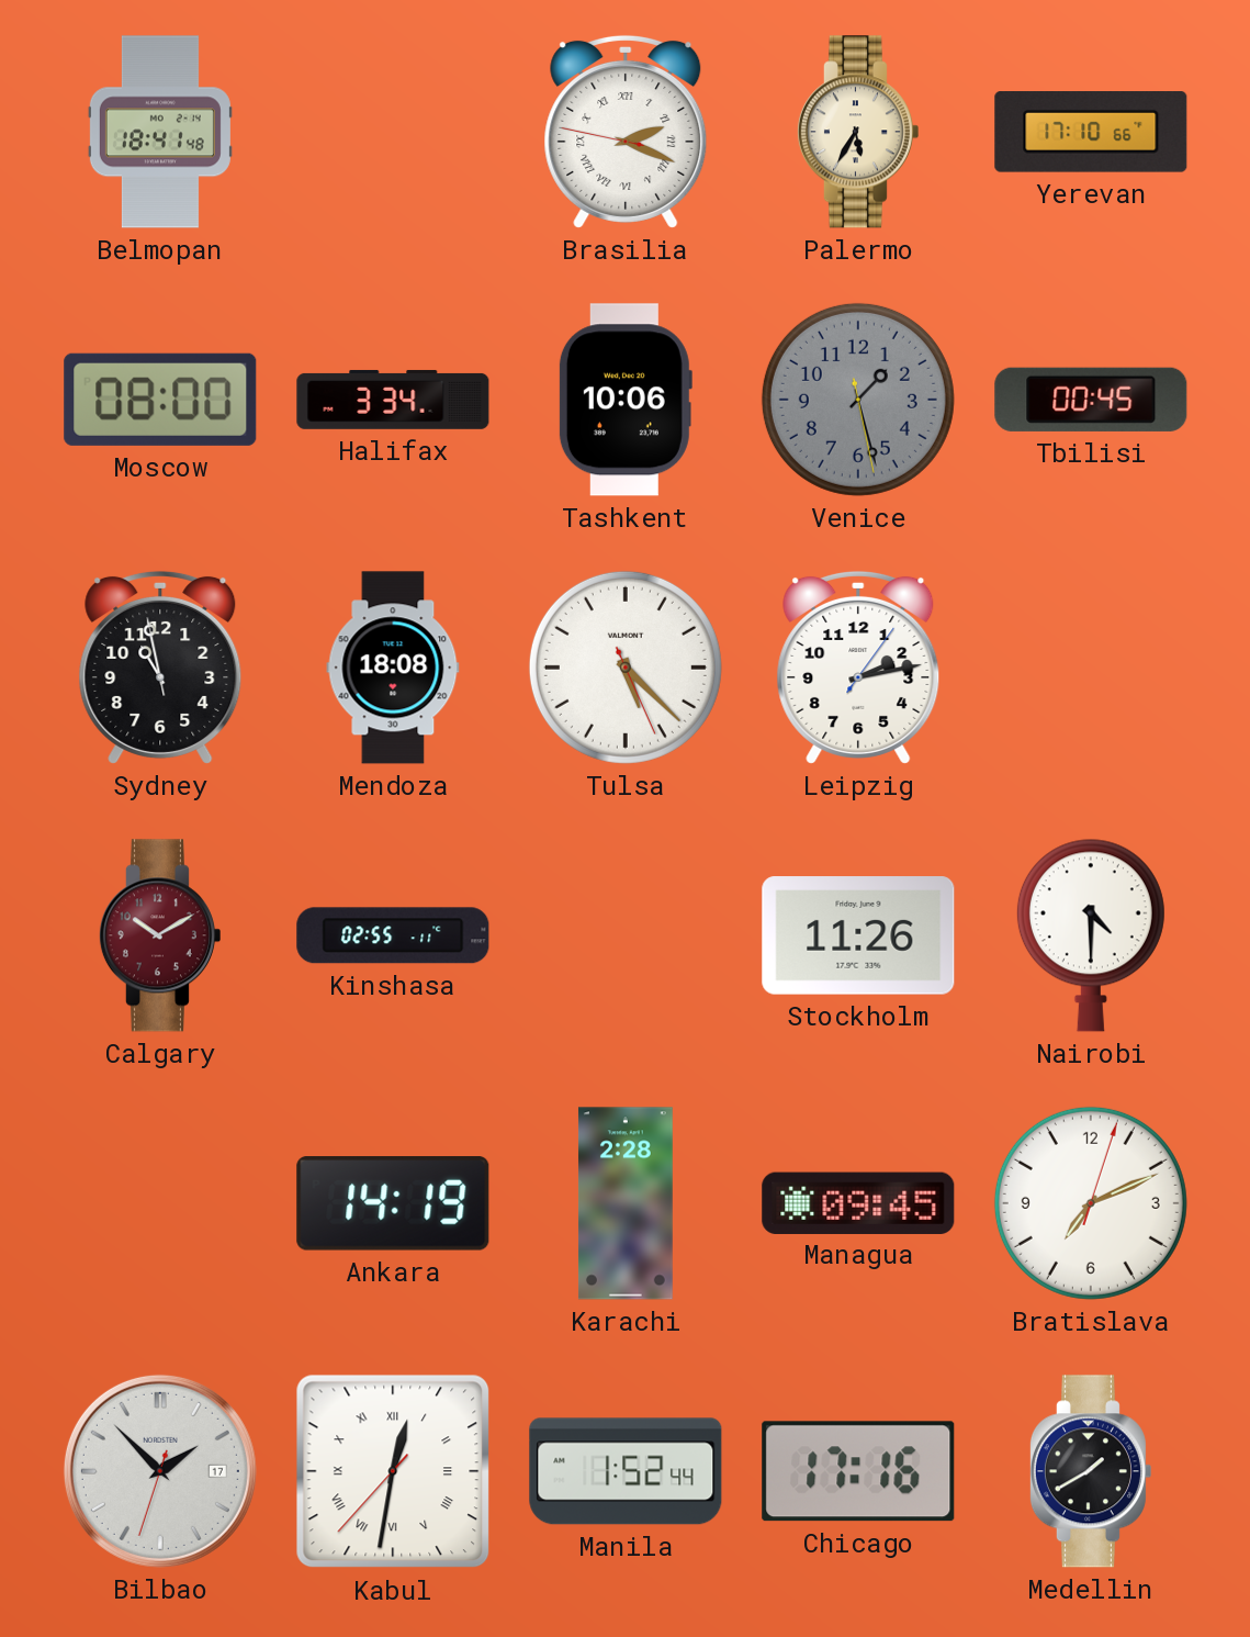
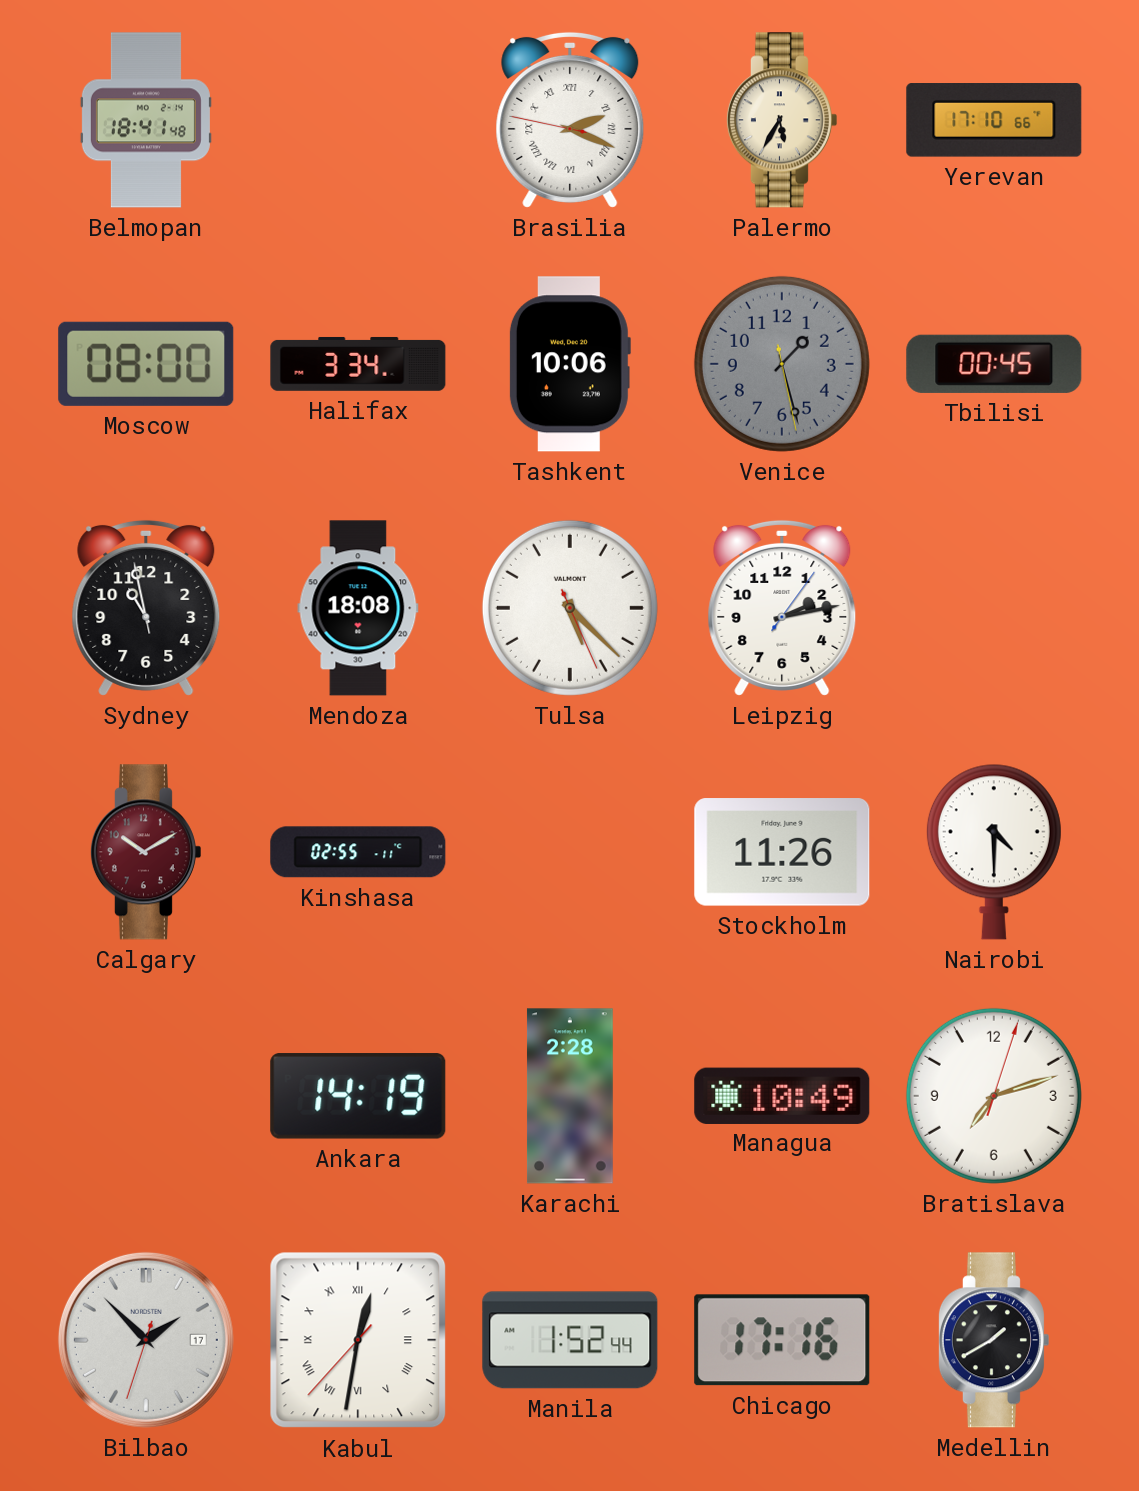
Managua: 09:45 -> 10:49 (782, 1095)
Bratislava: 7:11 -> 7:12 (994, 1096)
